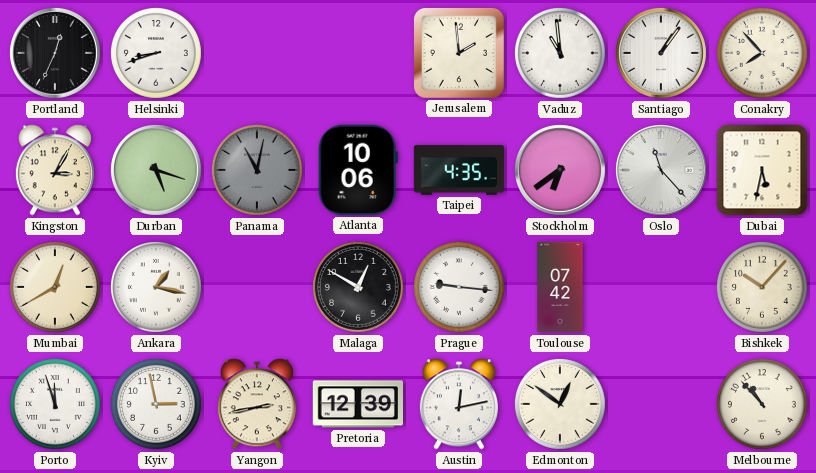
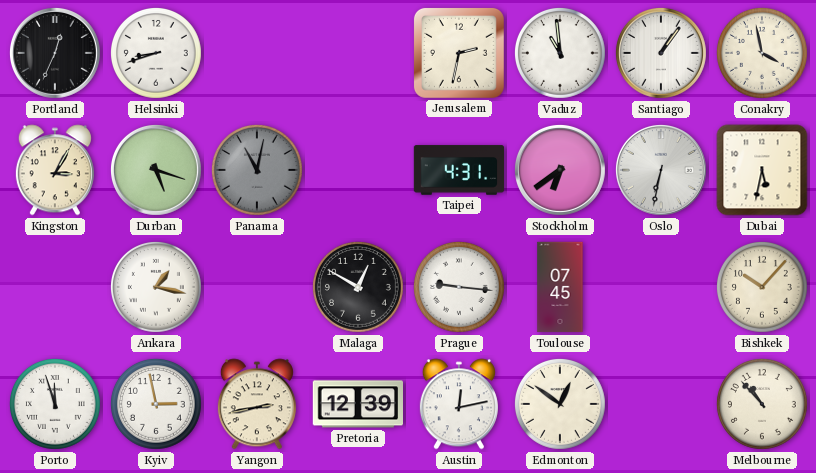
Jerusalem: 1:59 -> 2:32 (459, 53)
Conakry: 7:53 -> 3:58 (762, 53)
Atlanta: 10:06 -> none (358, 170)
Taipei: 4:35 -> 4:31 (459, 170)
Oslo: 11:23 -> 6:32 (661, 170)
Mumbai: 12:40 -> none (55, 287)
Toulouse: 07:42 -> 07:45 (560, 287)
